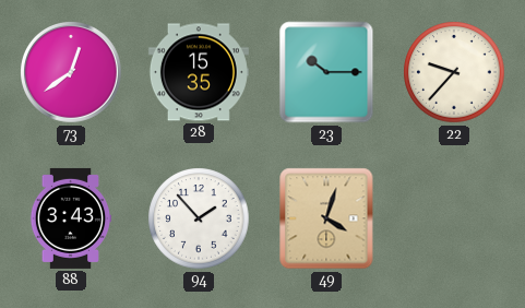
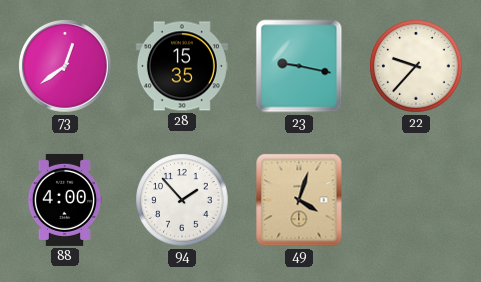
23: 10:15 -> 9:17 (299, 66)
88: 3:43 -> 4:00 (65, 200)
